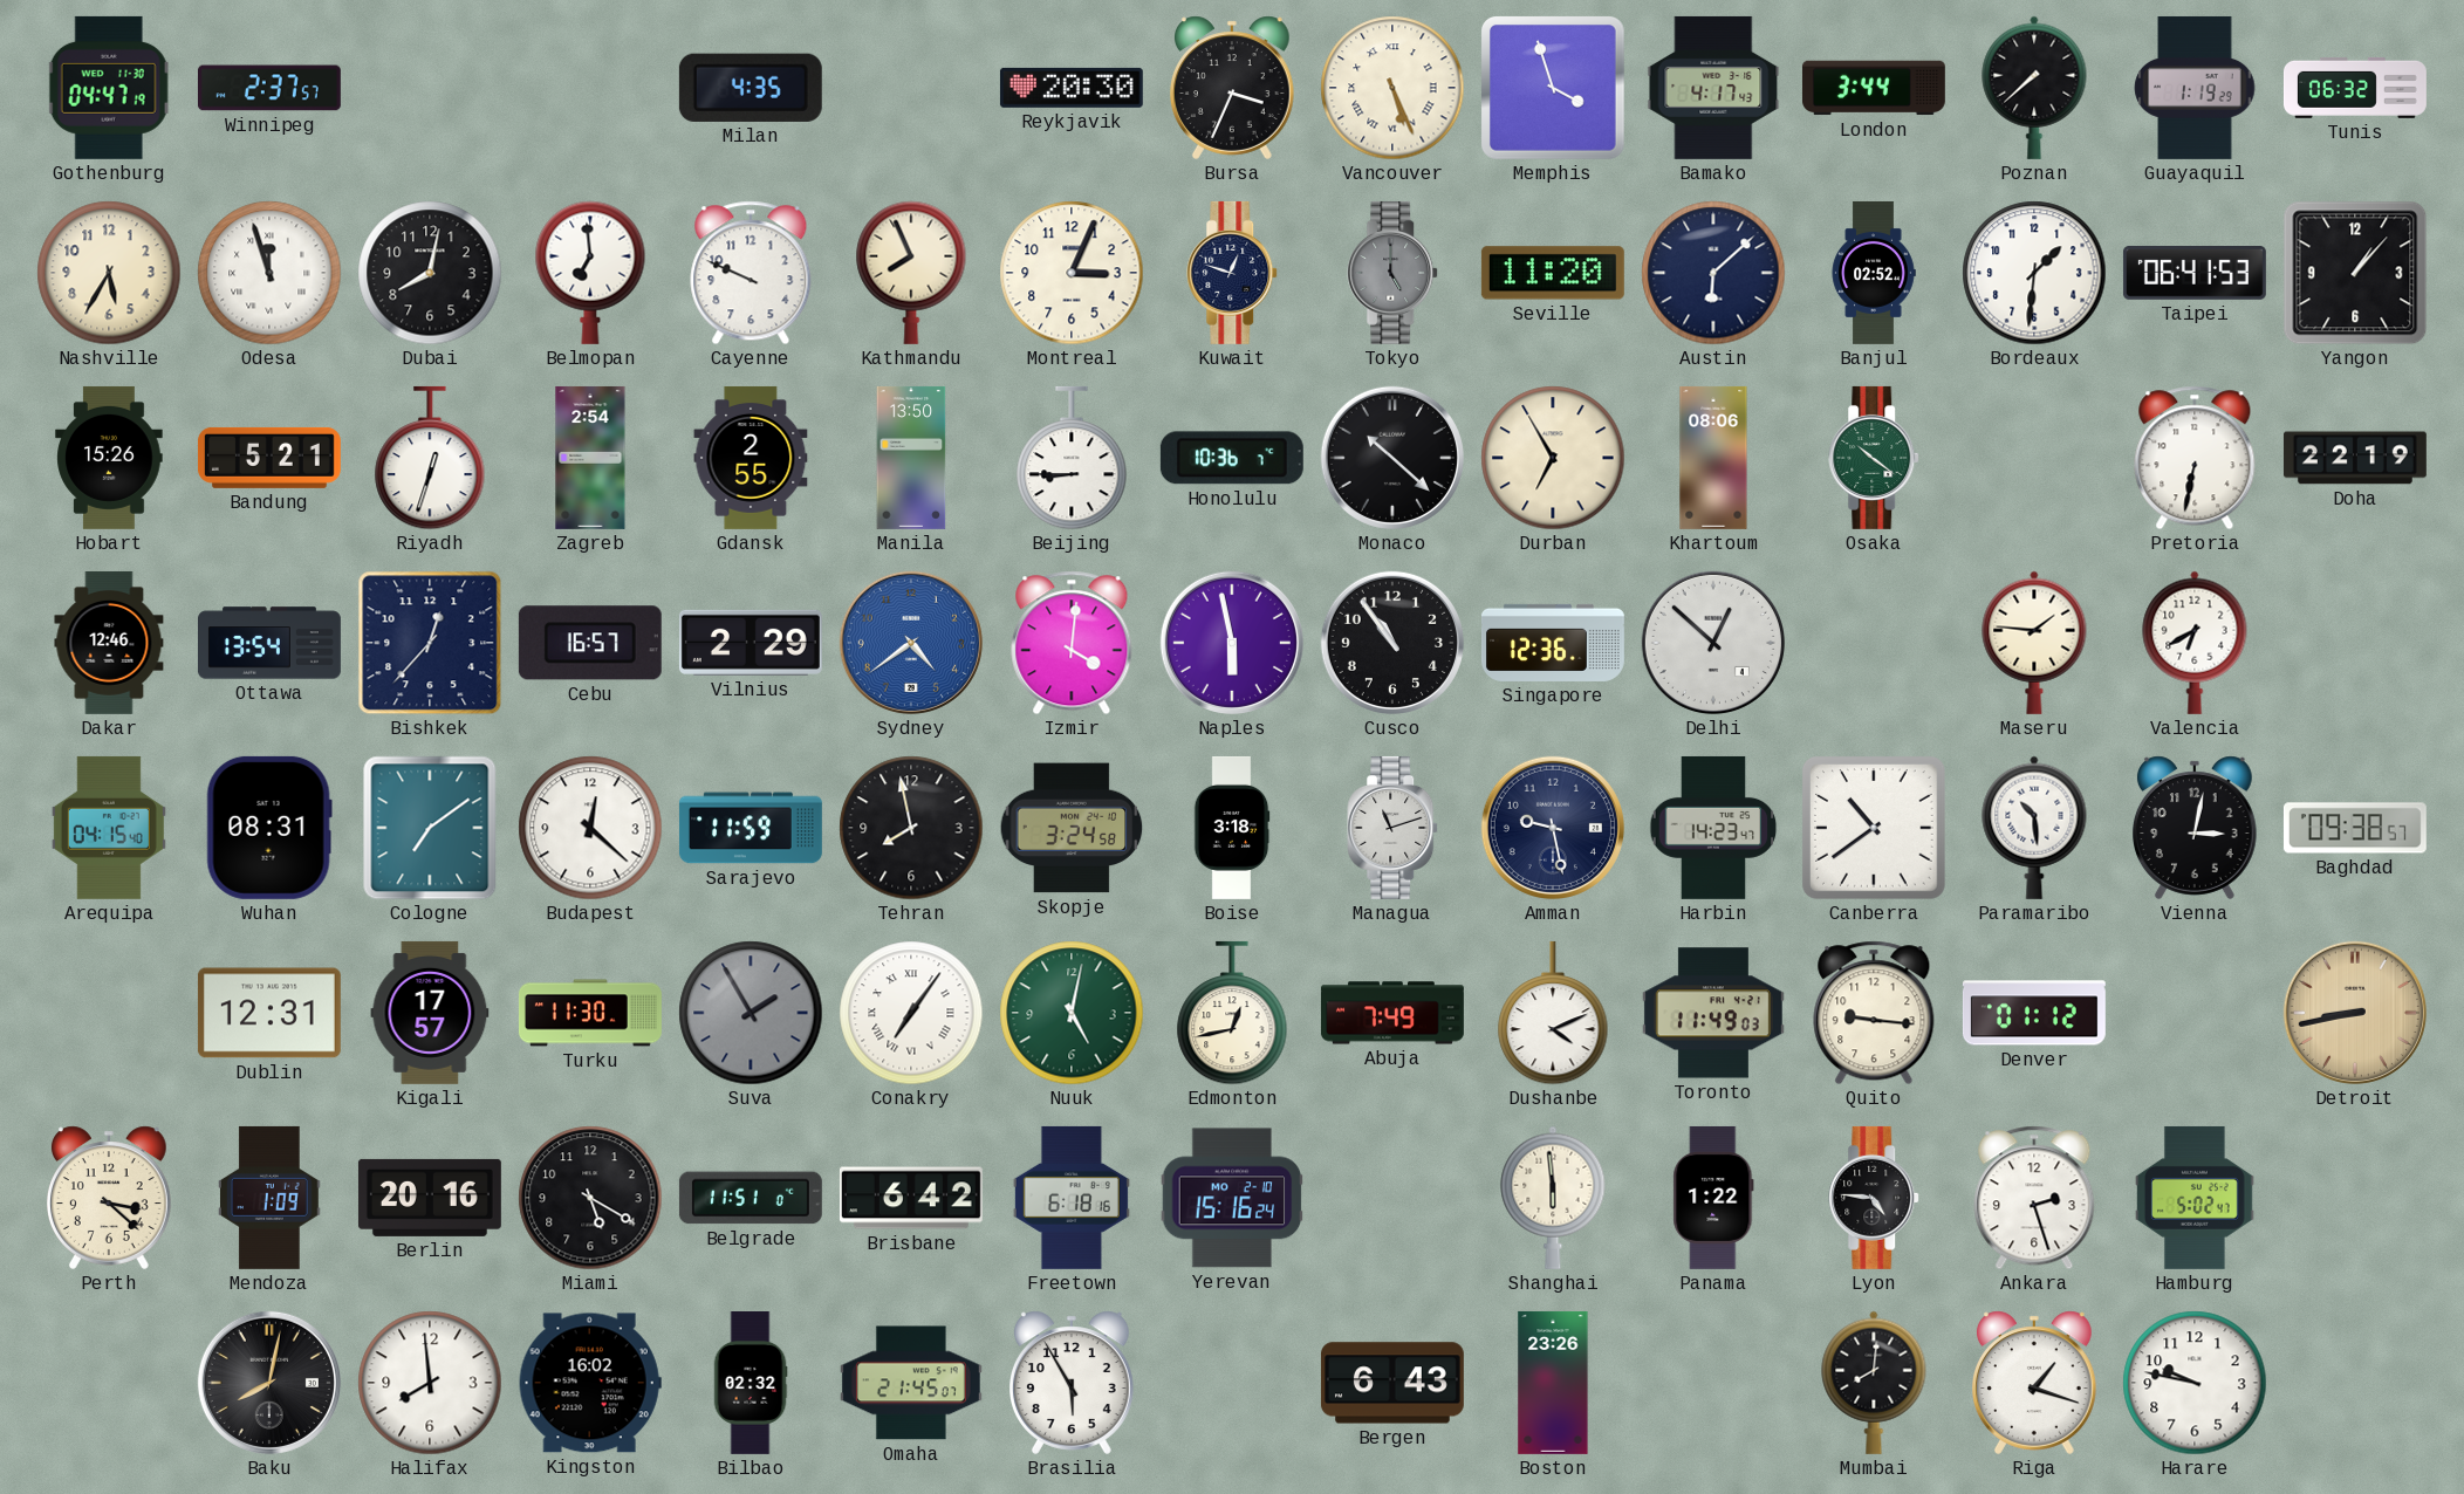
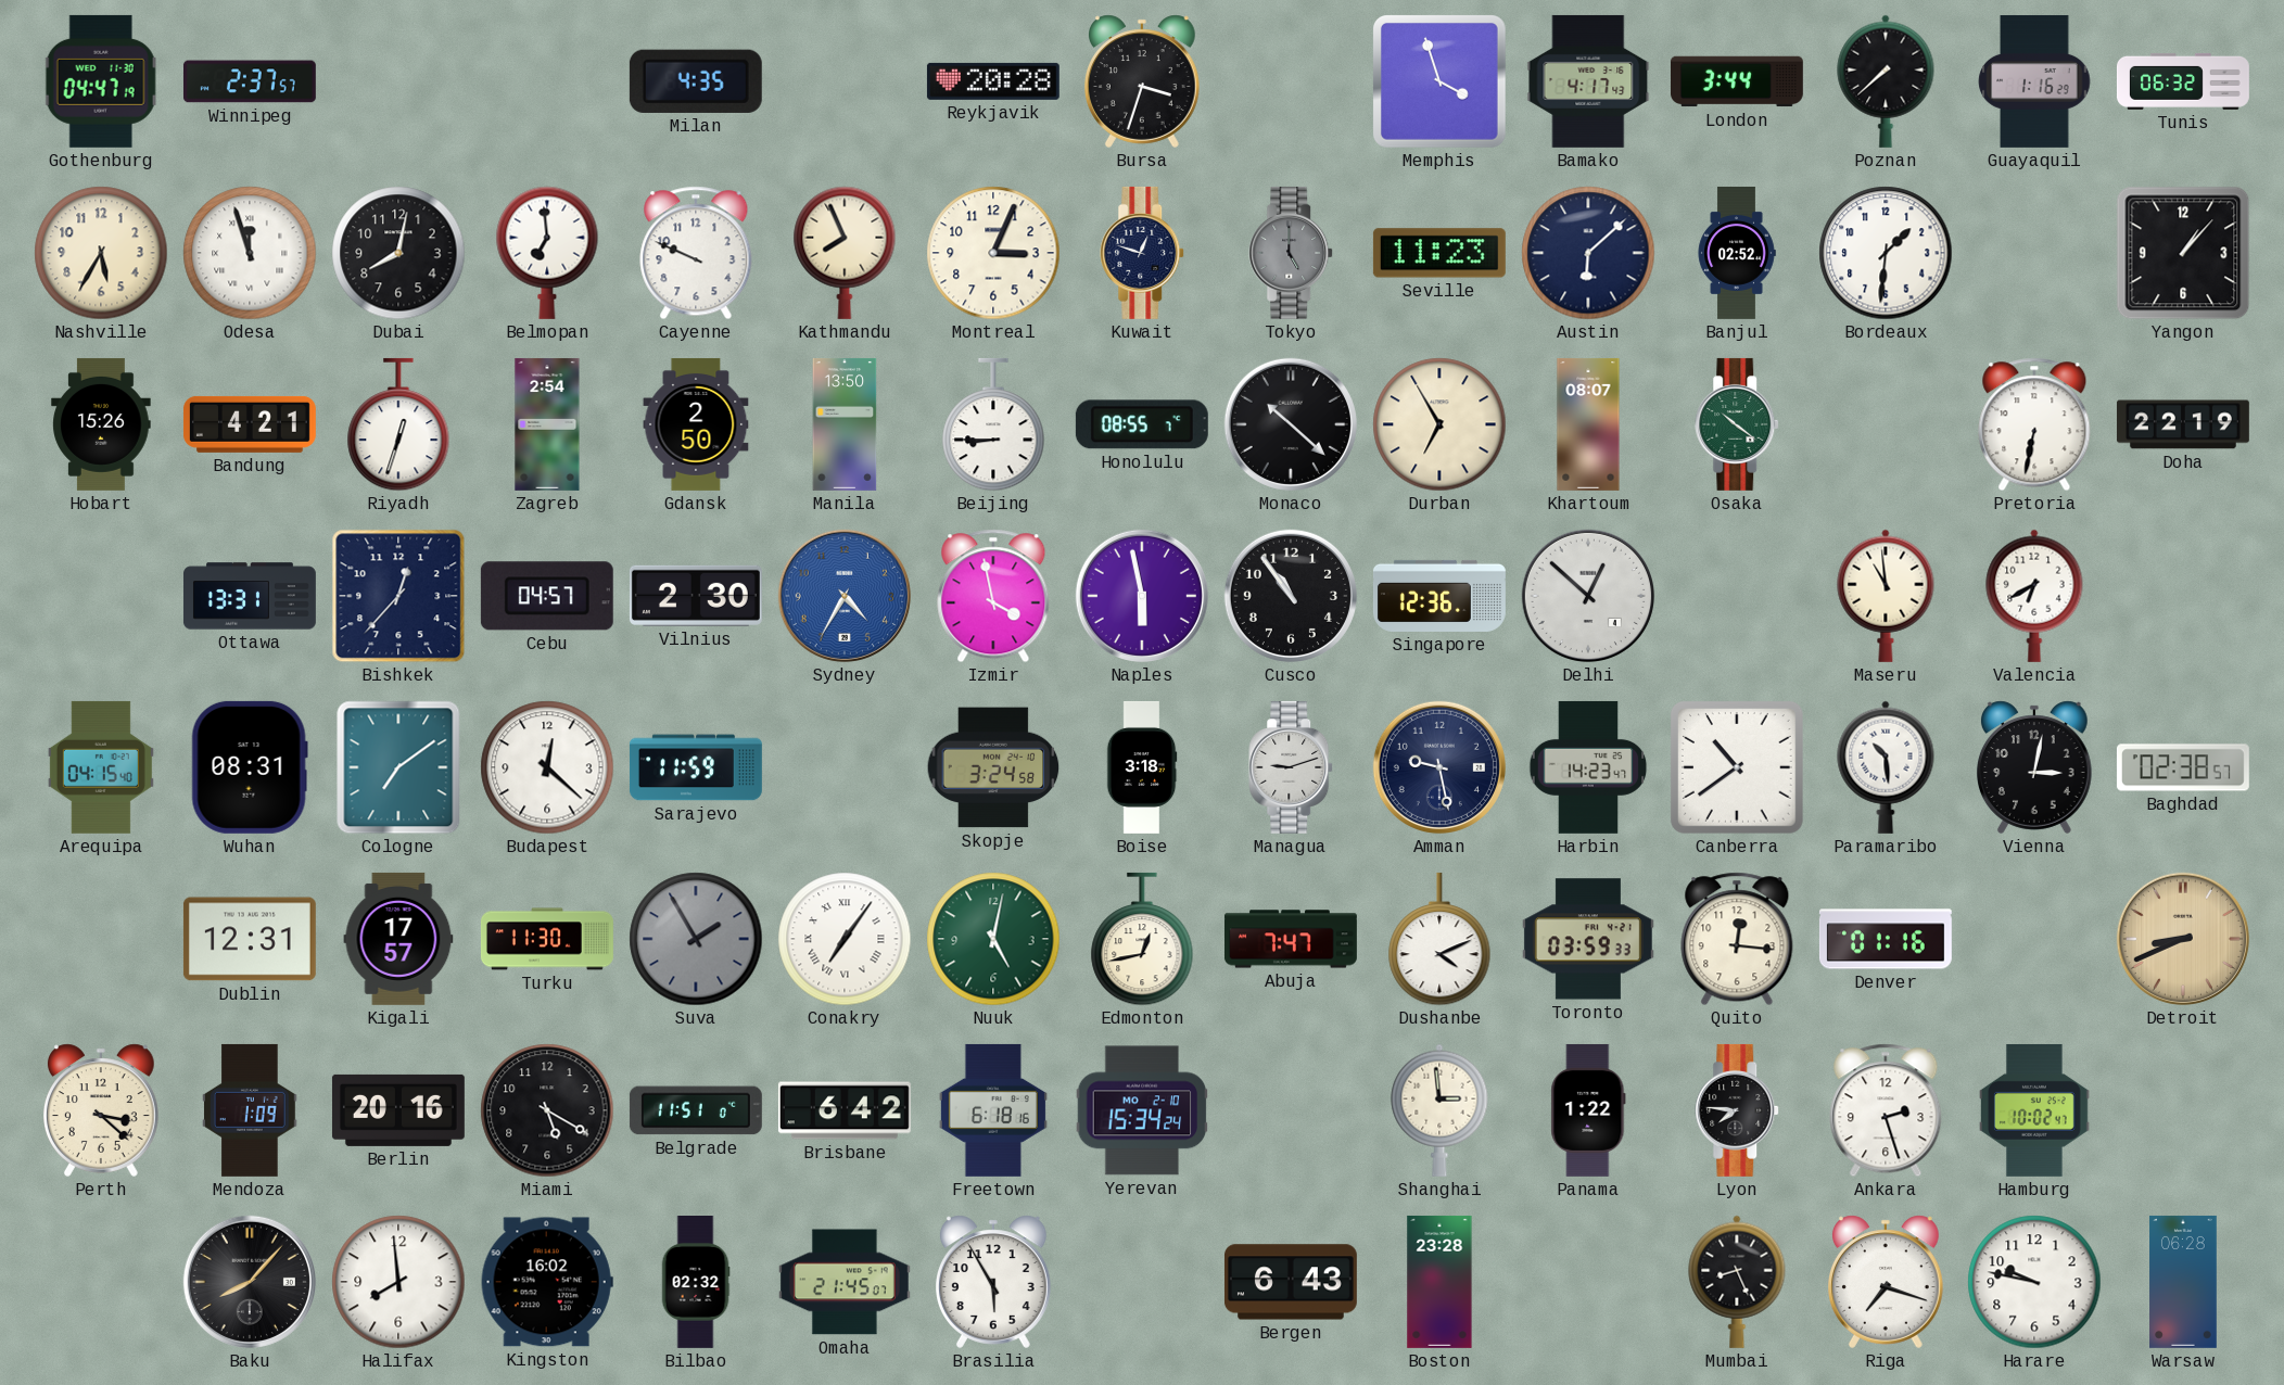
Reykjavik: 20:30 -> 20:28 (993, 81)
Bursa: 3:34 -> 3:33 (1143, 81)
Vancouver: 5:26 -> none (1392, 88)
Guayaquil: 1:19 -> 1:16 (2034, 81)
Seville: 11:20 -> 11:23 (1439, 253)
Taipei: 06:41 -> none (2195, 274)
Bandung: 5:21 -> 4:21 (250, 424)
Gdansk: 2:55 -> 2:50 (696, 424)
Honolulu: 10:36 -> 08:55 (1142, 424)
Khartoum: 08:06 -> 08:07 (1588, 424)
Dakar: 12:46 -> none (109, 643)
Ottawa: 13:54 -> 13:31 (250, 596)
Cebu: 16:57 -> 04:57 (547, 596)
Vilnius: 2:29 -> 2:30 (696, 596)
Sydney: 4:39 -> 4:35 (845, 596)
Izmir: 4:01 -> 3:58 (993, 596)
Maseru: 1:46 -> 10:59 (1886, 596)
Tehran: 7:58 -> none (911, 828)
Managua: 11:12 -> 9:12 (1292, 767)
Baghdad: 09:38 -> 02:38 (2183, 767)
Abuja: 7:49 -> 7:47 (1291, 939)
Toronto: 11:49 -> 03:59 (1588, 939)
Quito: 9:16 -> 12:16 (1737, 939)
Denver: 01:12 -> 01:16 (1886, 939)
Detroit: 8:43 -> 8:41 (2183, 939)
Yerevan: 15:16 -> 15:34 (1142, 1110)
Shanghai: 5:59 -> 2:59 (1439, 1110)
Lyon: 4:46 -> 7:46 (1738, 1110)
Hamburg: 5:02 -> 10:02 (2035, 1110)
Baku: 8:02 -> 8:07 (250, 1282)
Boston: 23:26 -> 23:28 (1439, 1282)
Mumbai: 8:01 -> 8:26 (1737, 1282)
Riga: 1:18 -> 7:18 (1887, 1282)
Warsaw: none -> 06:28 (2183, 1282)
